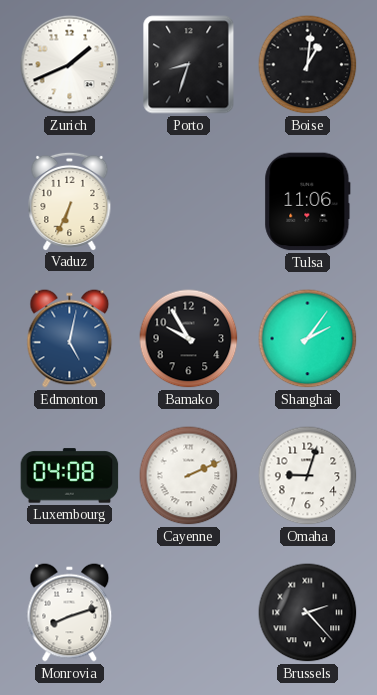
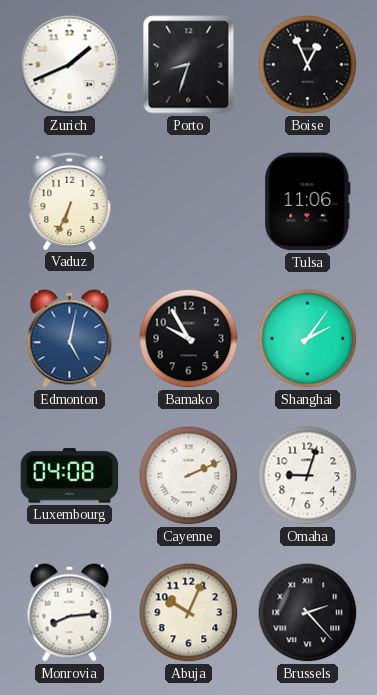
Boise: 1:01 -> 12:56 (308, 65)
Monrovia: 8:12 -> 8:14 (70, 613)
Abuja: none -> 10:04 (189, 613)
